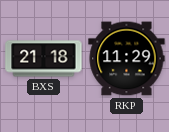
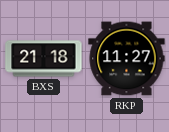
RKP: 11:29 -> 11:27 (127, 59)
